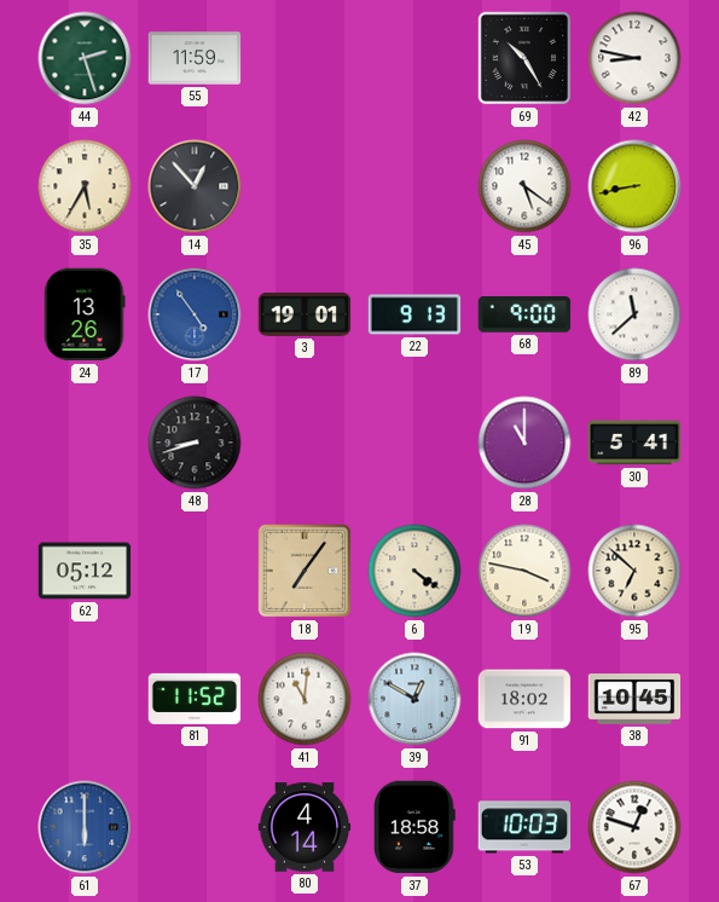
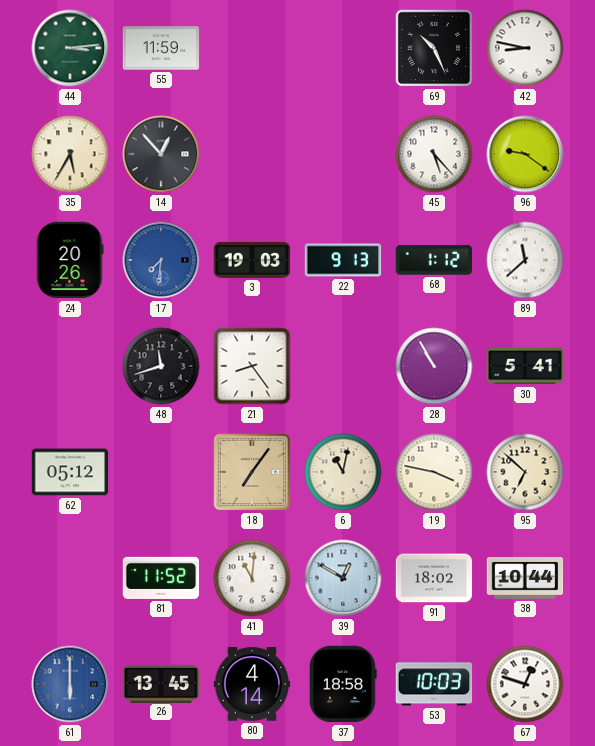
44: 2:27 -> 3:14 (70, 48)
69: 10:25 -> 10:26 (434, 48)
45: 5:21 -> 5:23 (434, 154)
96: 8:43 -> 9:21 (525, 154)
24: 13:26 -> 20:26 (70, 260)
17: 4:54 -> 7:31 (161, 260)
3: 19:01 -> 19:03 (252, 260)
68: 9:00 -> 1:12 (434, 260)
48: 8:42 -> 11:42 (161, 366)
21: none -> 8:24 (252, 366)
28: 11:00 -> 10:55 (434, 366)
6: 4:21 -> 11:02 (343, 472)
38: 10:45 -> 10:44 (525, 579)
26: none -> 13:45 (161, 683)
